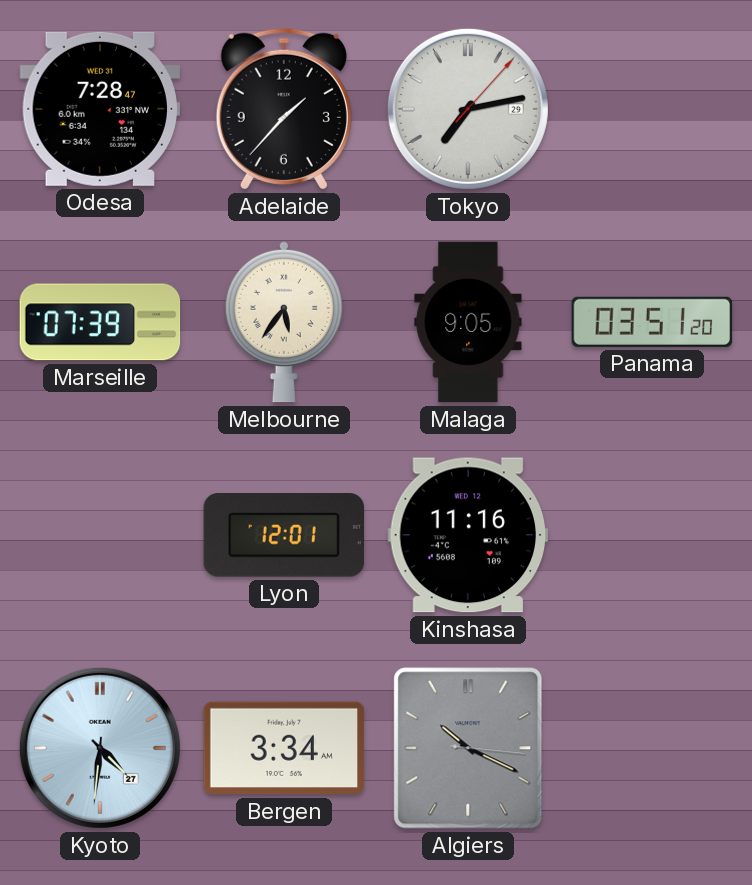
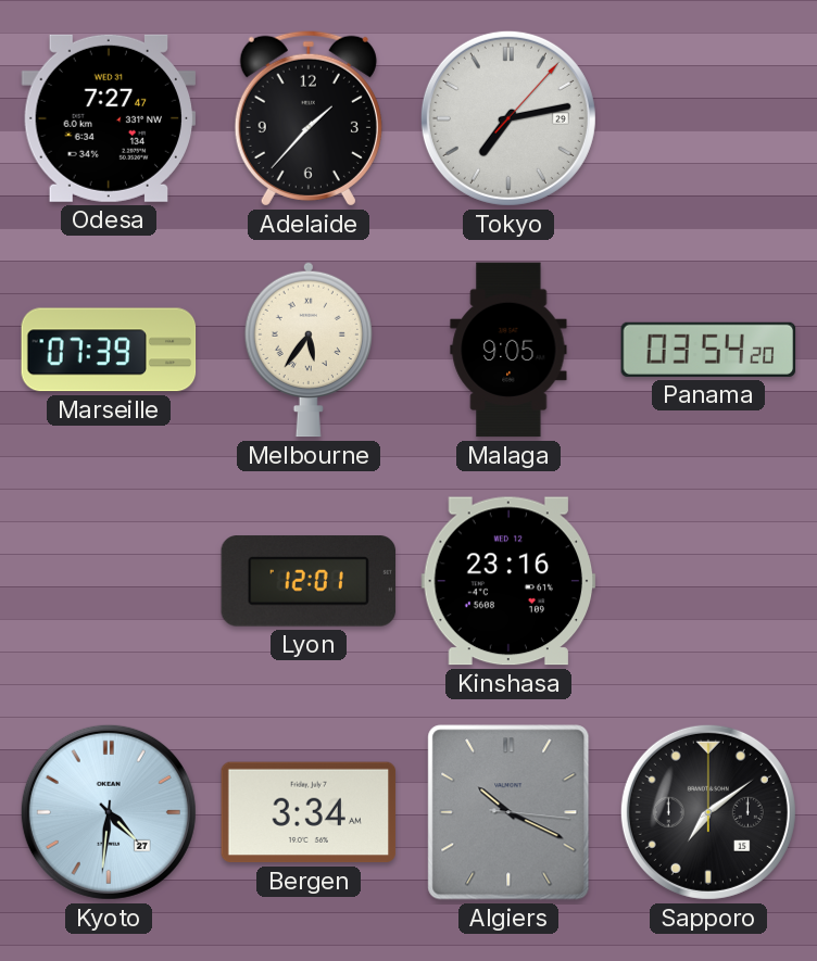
Odesa: 7:28 -> 7:27 (109, 118)
Panama: 03:51 -> 03:54 (708, 350)
Kinshasa: 11:16 -> 23:16 (508, 581)
Sapporo: none -> 7:09 (708, 812)
